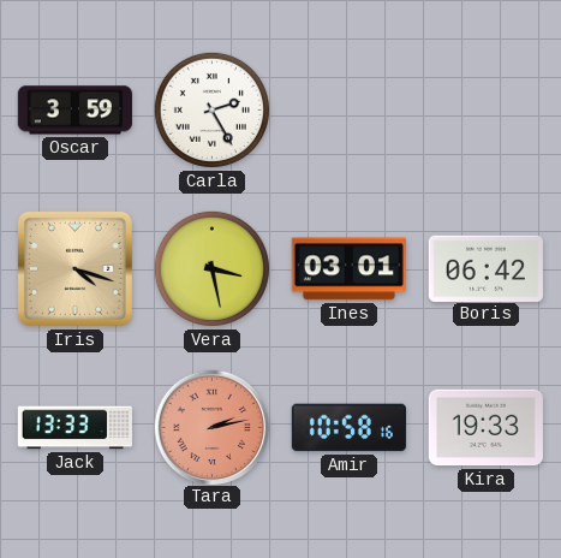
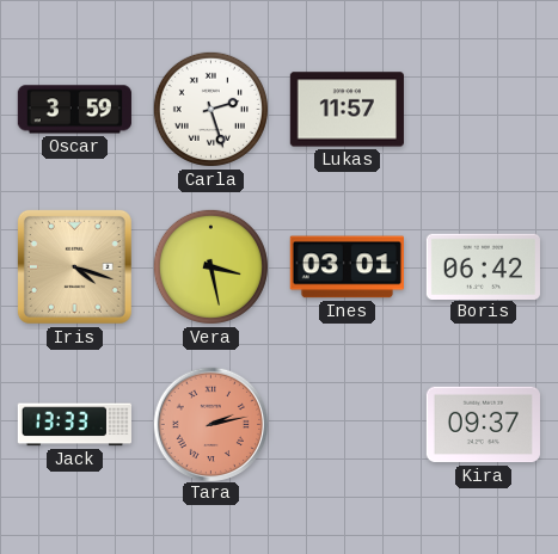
Carla: 2:25 -> 2:27 (210, 109)
Lukas: none -> 11:57 (347, 110)
Amir: 10:58 -> none (348, 428)
Kira: 19:33 -> 09:37 (483, 425)
